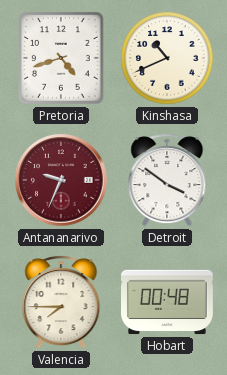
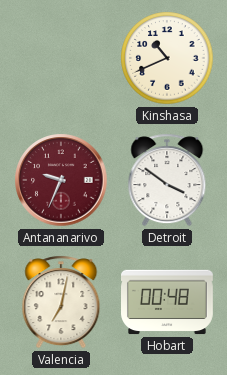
Pretoria: 4:42 -> none (61, 58)
Valencia: 7:45 -> 7:02 (61, 302)
